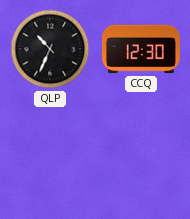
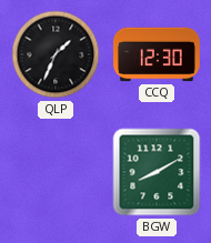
QLP: 10:34 -> 1:34 (56, 54)
BGW: none -> 8:10 (157, 172)
